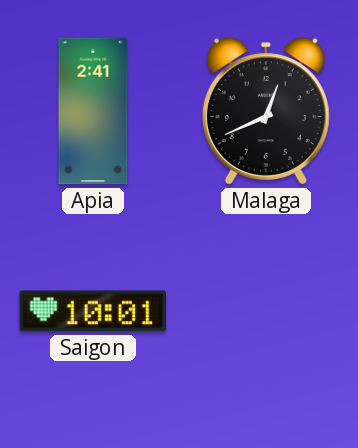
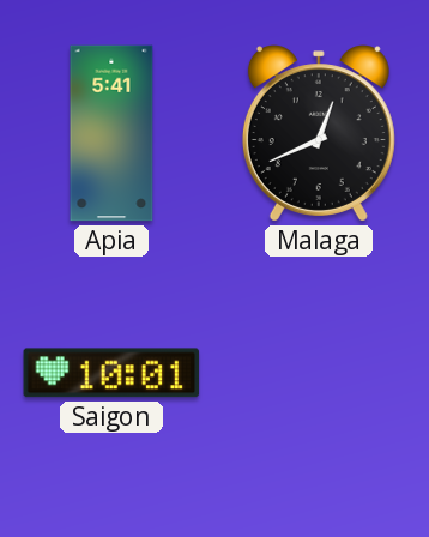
Apia: 2:41 -> 5:41 (111, 133)
